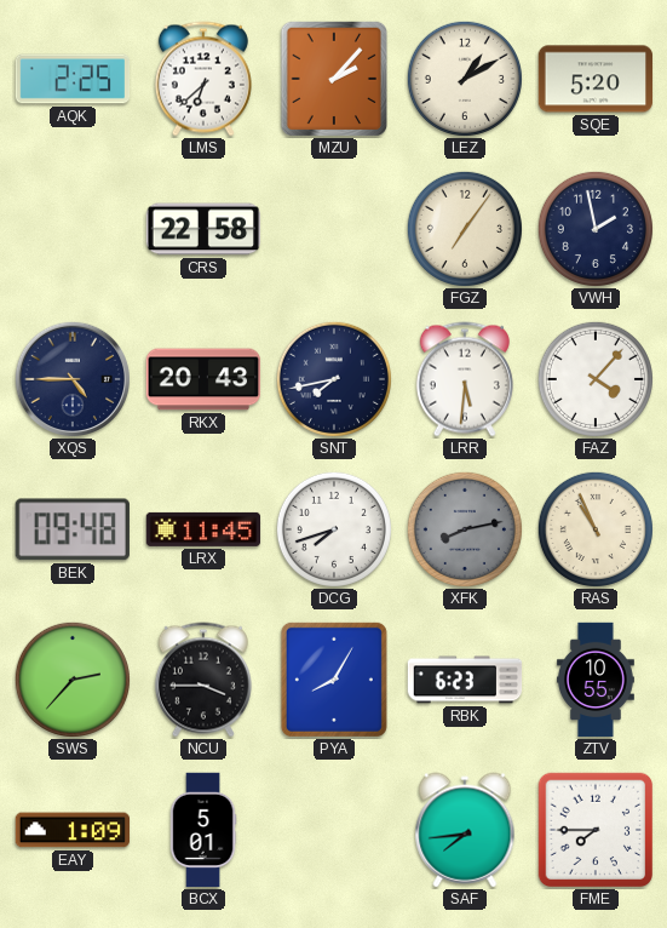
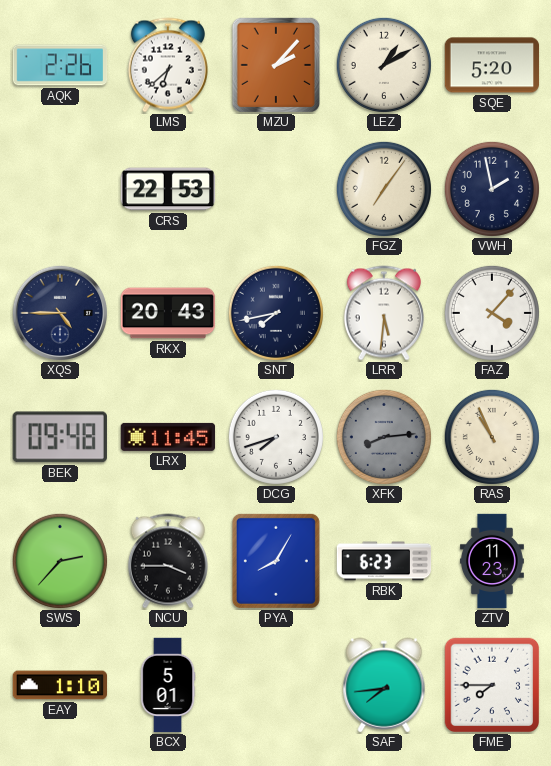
AQK: 2:25 -> 2:26 (60, 65)
CRS: 22:58 -> 22:53 (168, 189)
XFK: 8:13 -> 8:14 (384, 437)
ZTV: 10:55 -> 11:23 (492, 561)
EAY: 1:09 -> 1:10 (60, 685)
